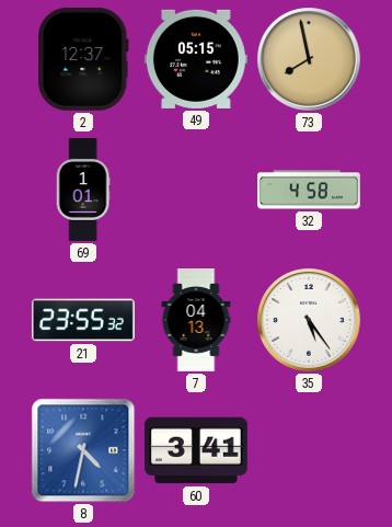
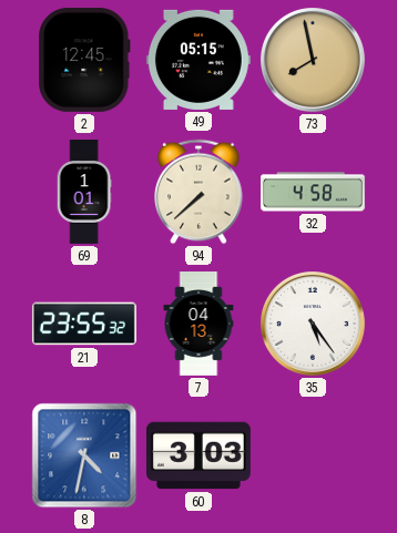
2: 12:37 -> 12:45 (84, 60)
94: none -> 7:38 (198, 192)
60: 3:41 -> 3:03 (198, 455)
